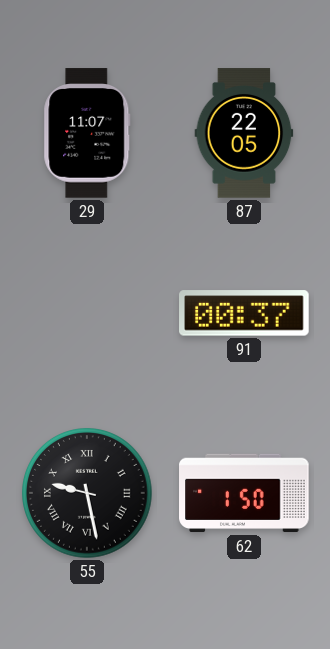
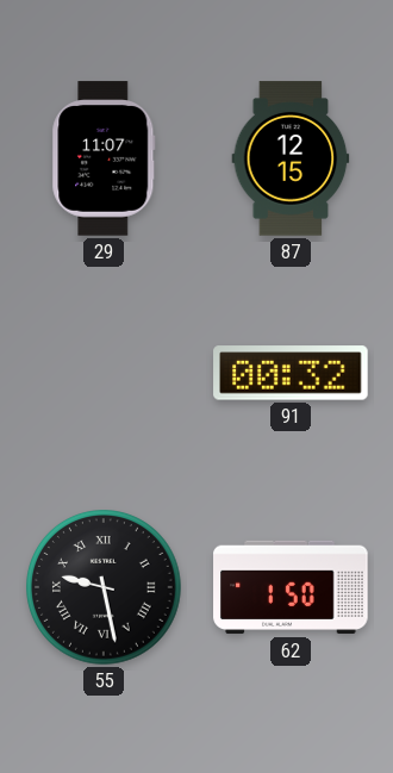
87: 22:05 -> 12:15 (291, 158)
91: 00:37 -> 00:32 (291, 373)
